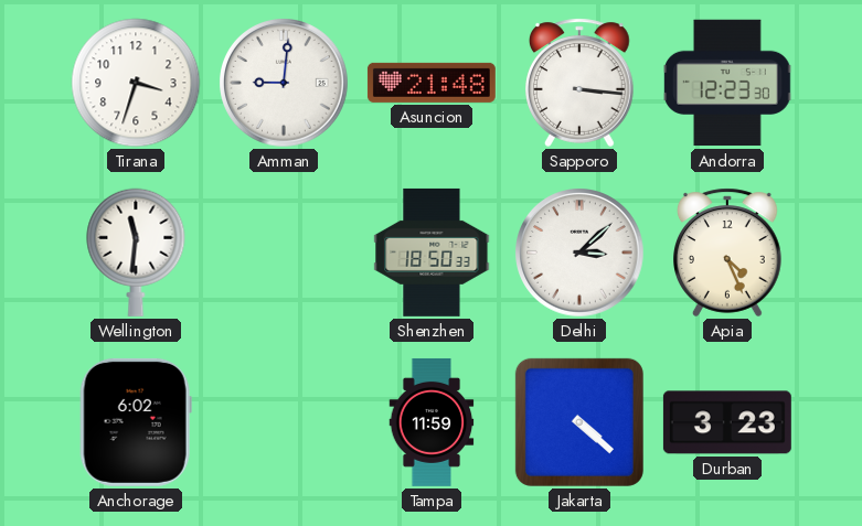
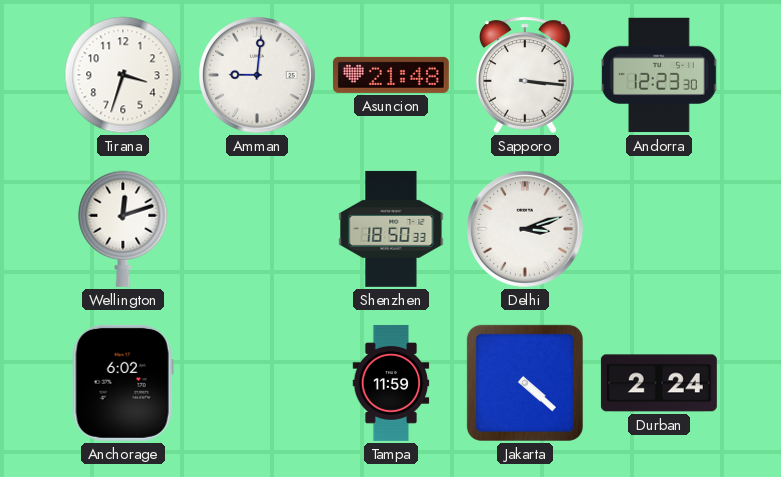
Wellington: 11:31 -> 12:12 (123, 229)
Delhi: 3:08 -> 3:12 (525, 229)
Apia: 4:26 -> none (728, 253)
Durban: 3:23 -> 2:24 (659, 383)
